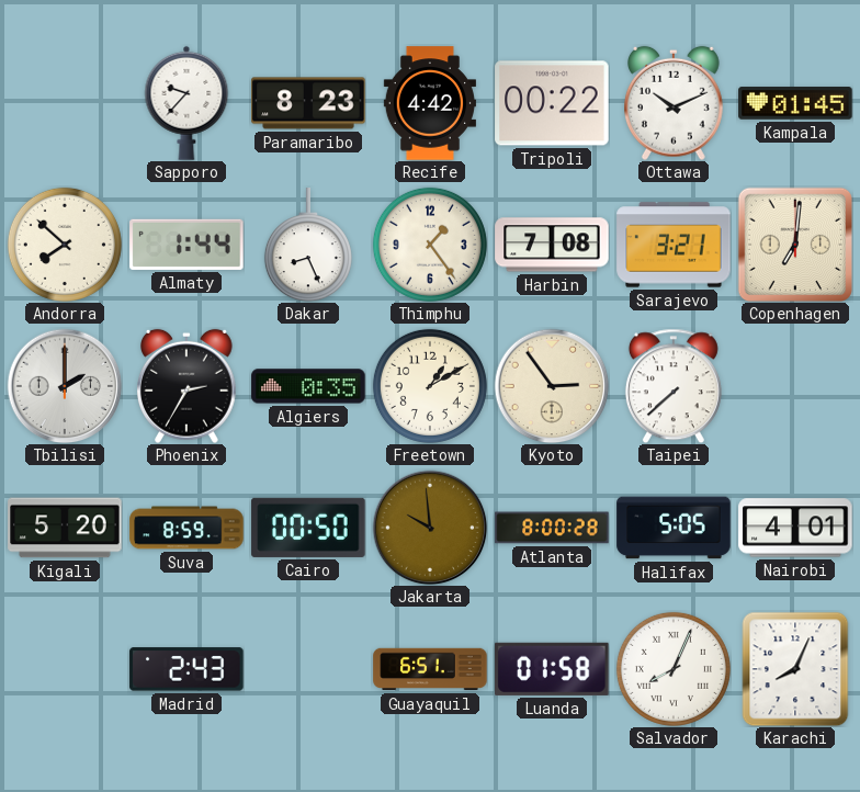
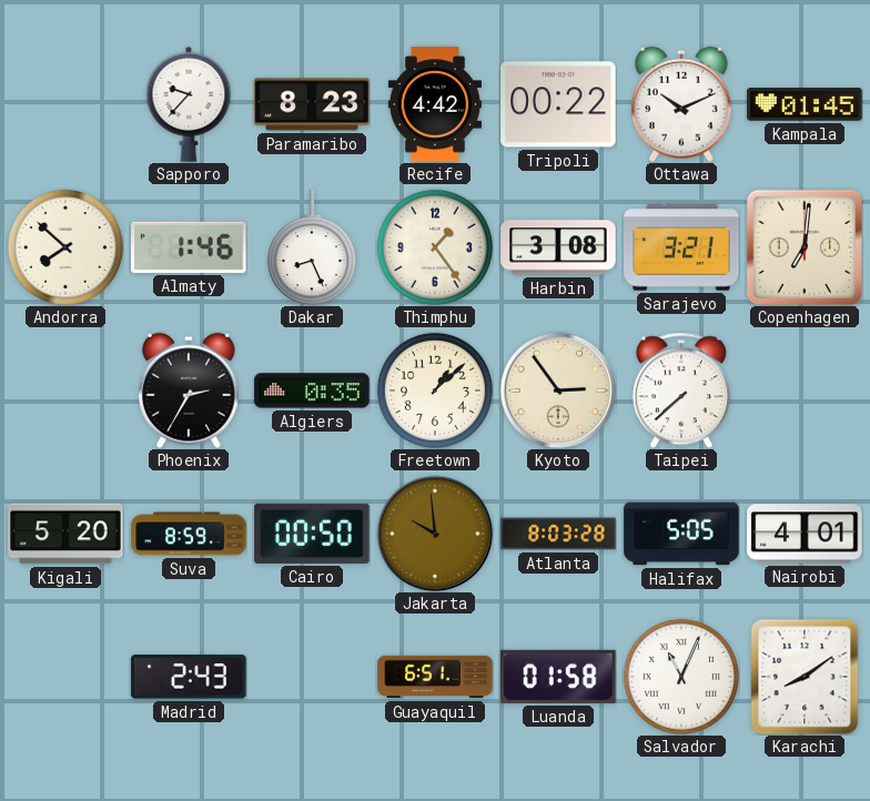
Almaty: 1:44 -> 1:46 (189, 247)
Harbin: 7:08 -> 3:08 (558, 247)
Tbilisi: 2:00 -> none (65, 386)
Freetown: 1:10 -> 1:08 (435, 391)
Atlanta: 8:00 -> 8:03 (558, 534)
Salvador: 8:04 -> 11:04 (681, 677)
Karachi: 8:04 -> 8:09 (805, 677)
